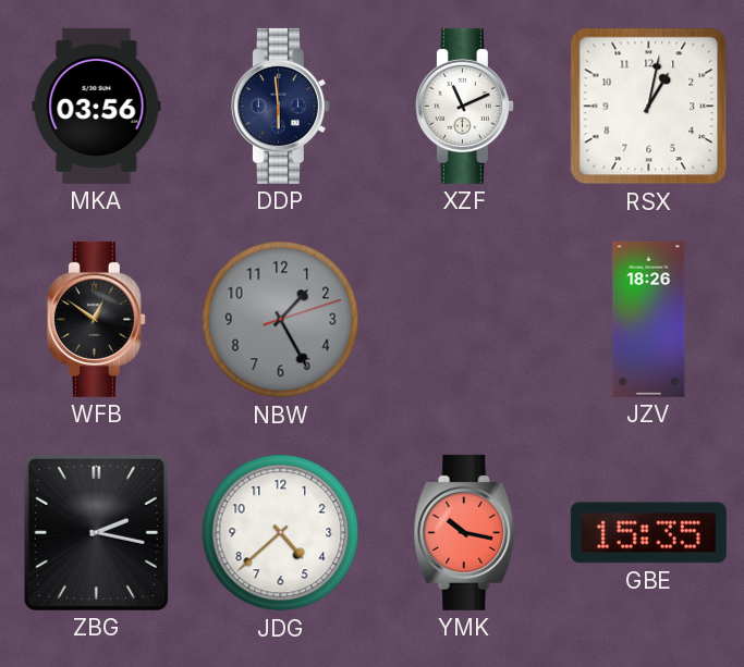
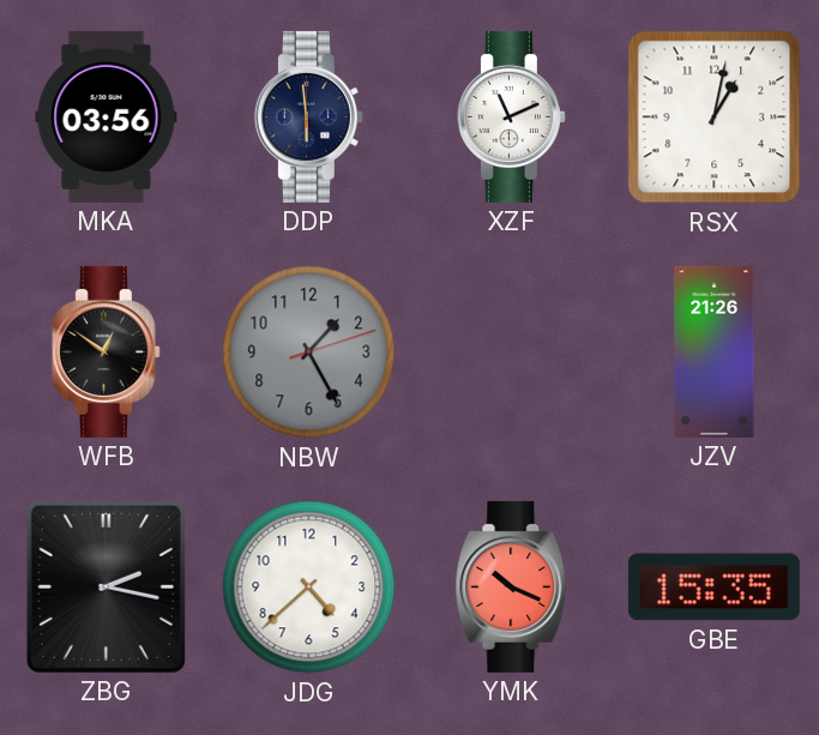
JZV: 18:26 -> 21:26 (715, 351)
YMK: 10:17 -> 10:19 (512, 586)
